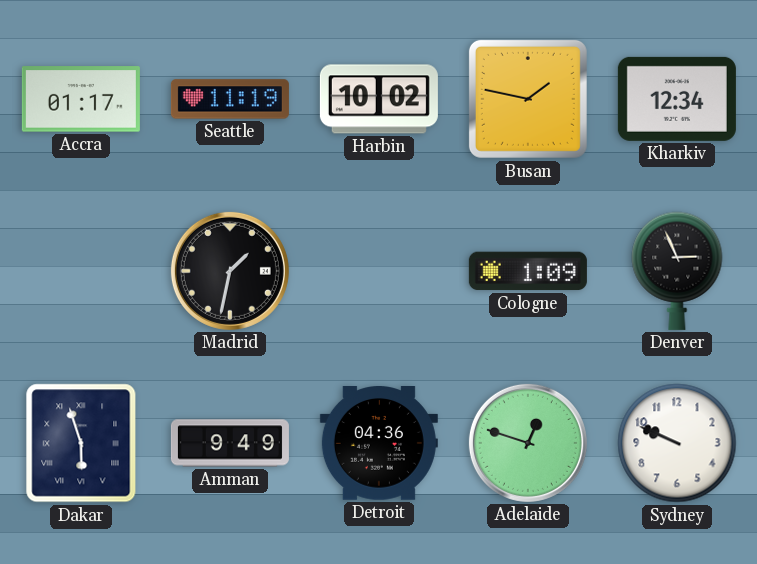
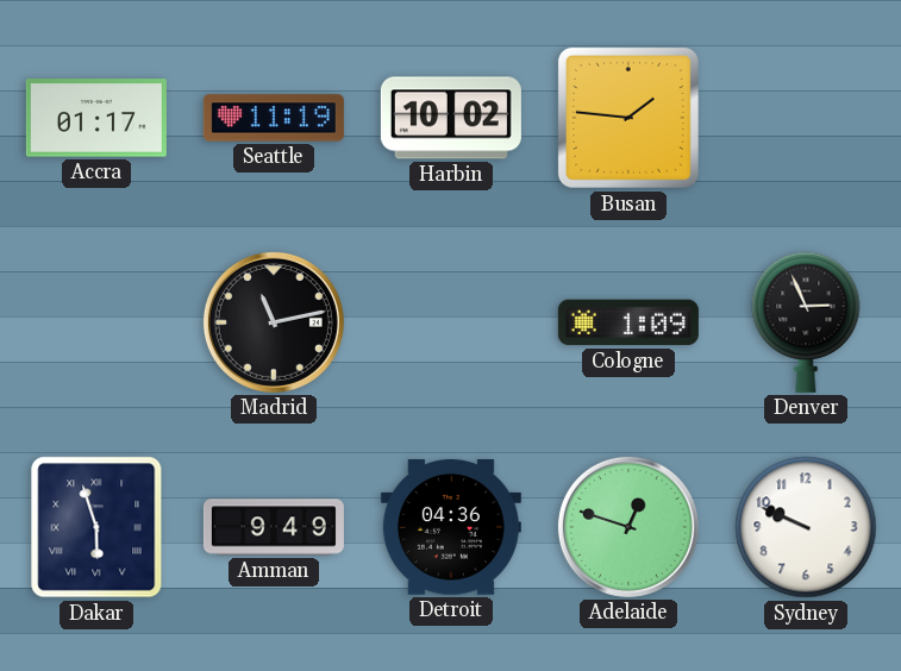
Busan: 1:47 -> 1:46 (628, 118)
Kharkiv: 12:34 -> none (677, 99)
Madrid: 1:32 -> 11:13 (274, 322)
